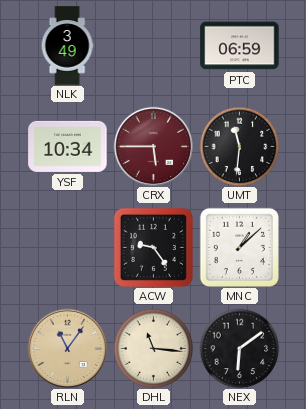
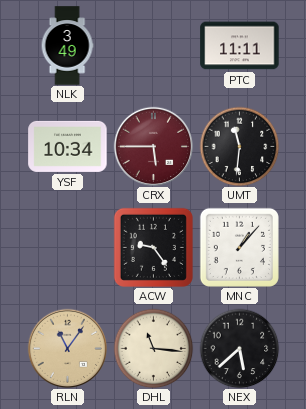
PTC: 06:59 -> 11:11 (240, 46)
MNC: 1:08 -> 1:07 (239, 247)
NEX: 6:09 -> 5:38 (239, 348)
